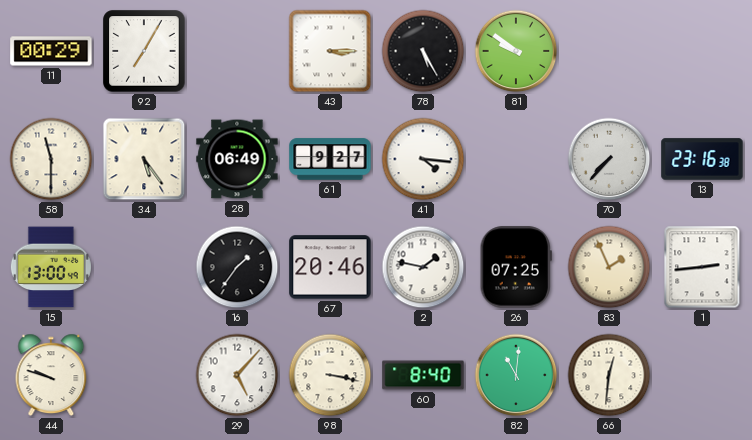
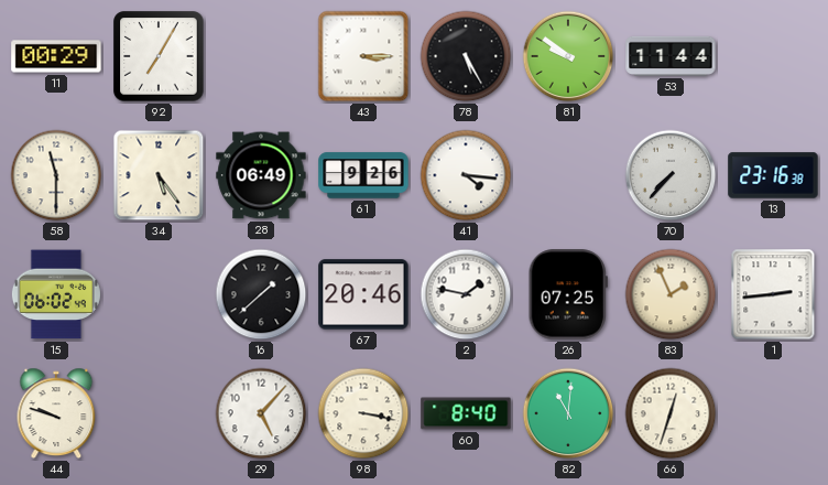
53: none -> 11:44 (671, 56)
61: 9:27 -> 9:26 (363, 175)
15: 13:00 -> 06:02 (56, 294)
16: 1:36 -> 1:38 (261, 294)
66: 12:31 -> 12:33 (671, 413)
